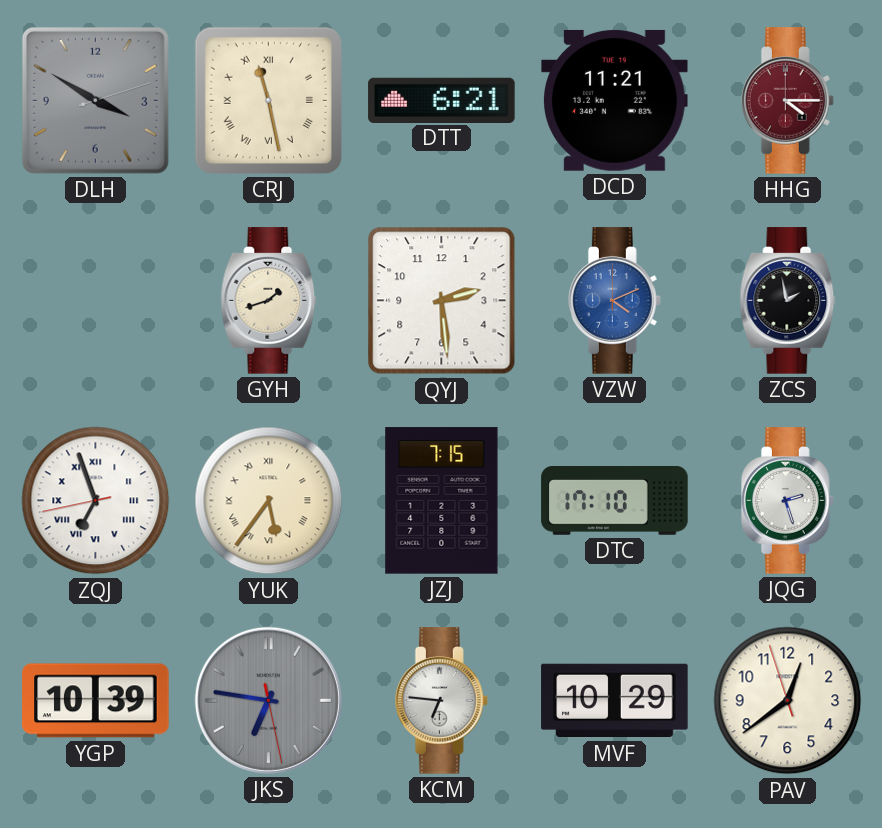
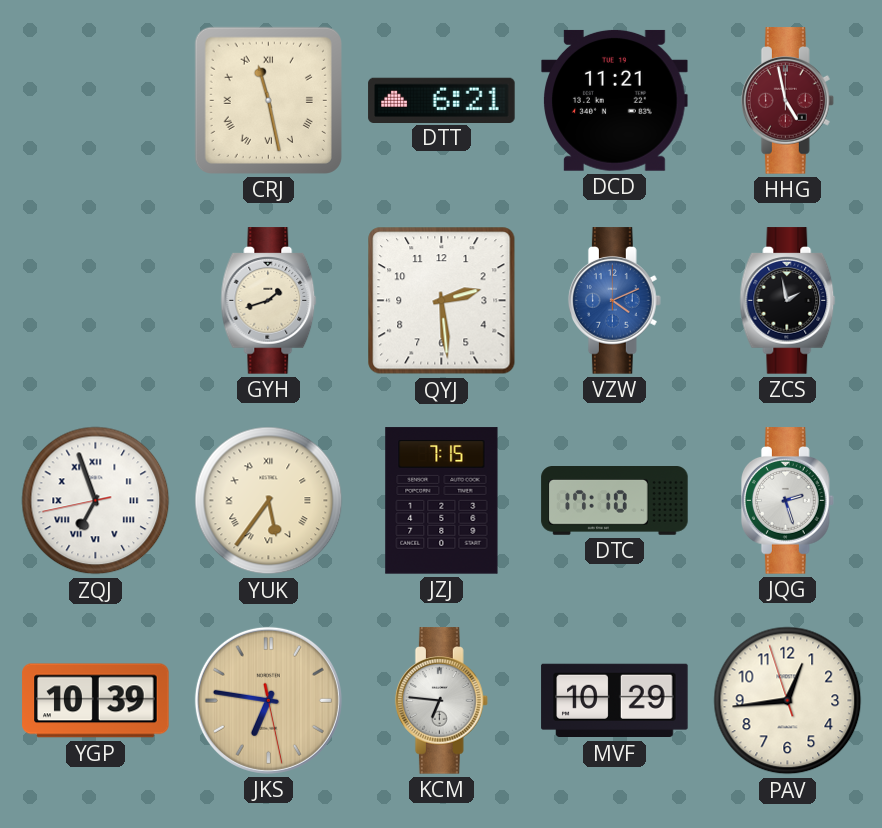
DLH: 3:50 -> none (95, 100)
HHG: 4:15 -> 4:58 (787, 101)
JKS dial: grey -> champagne (268, 700)
PAV: 12:38 -> 12:43 (788, 701)
